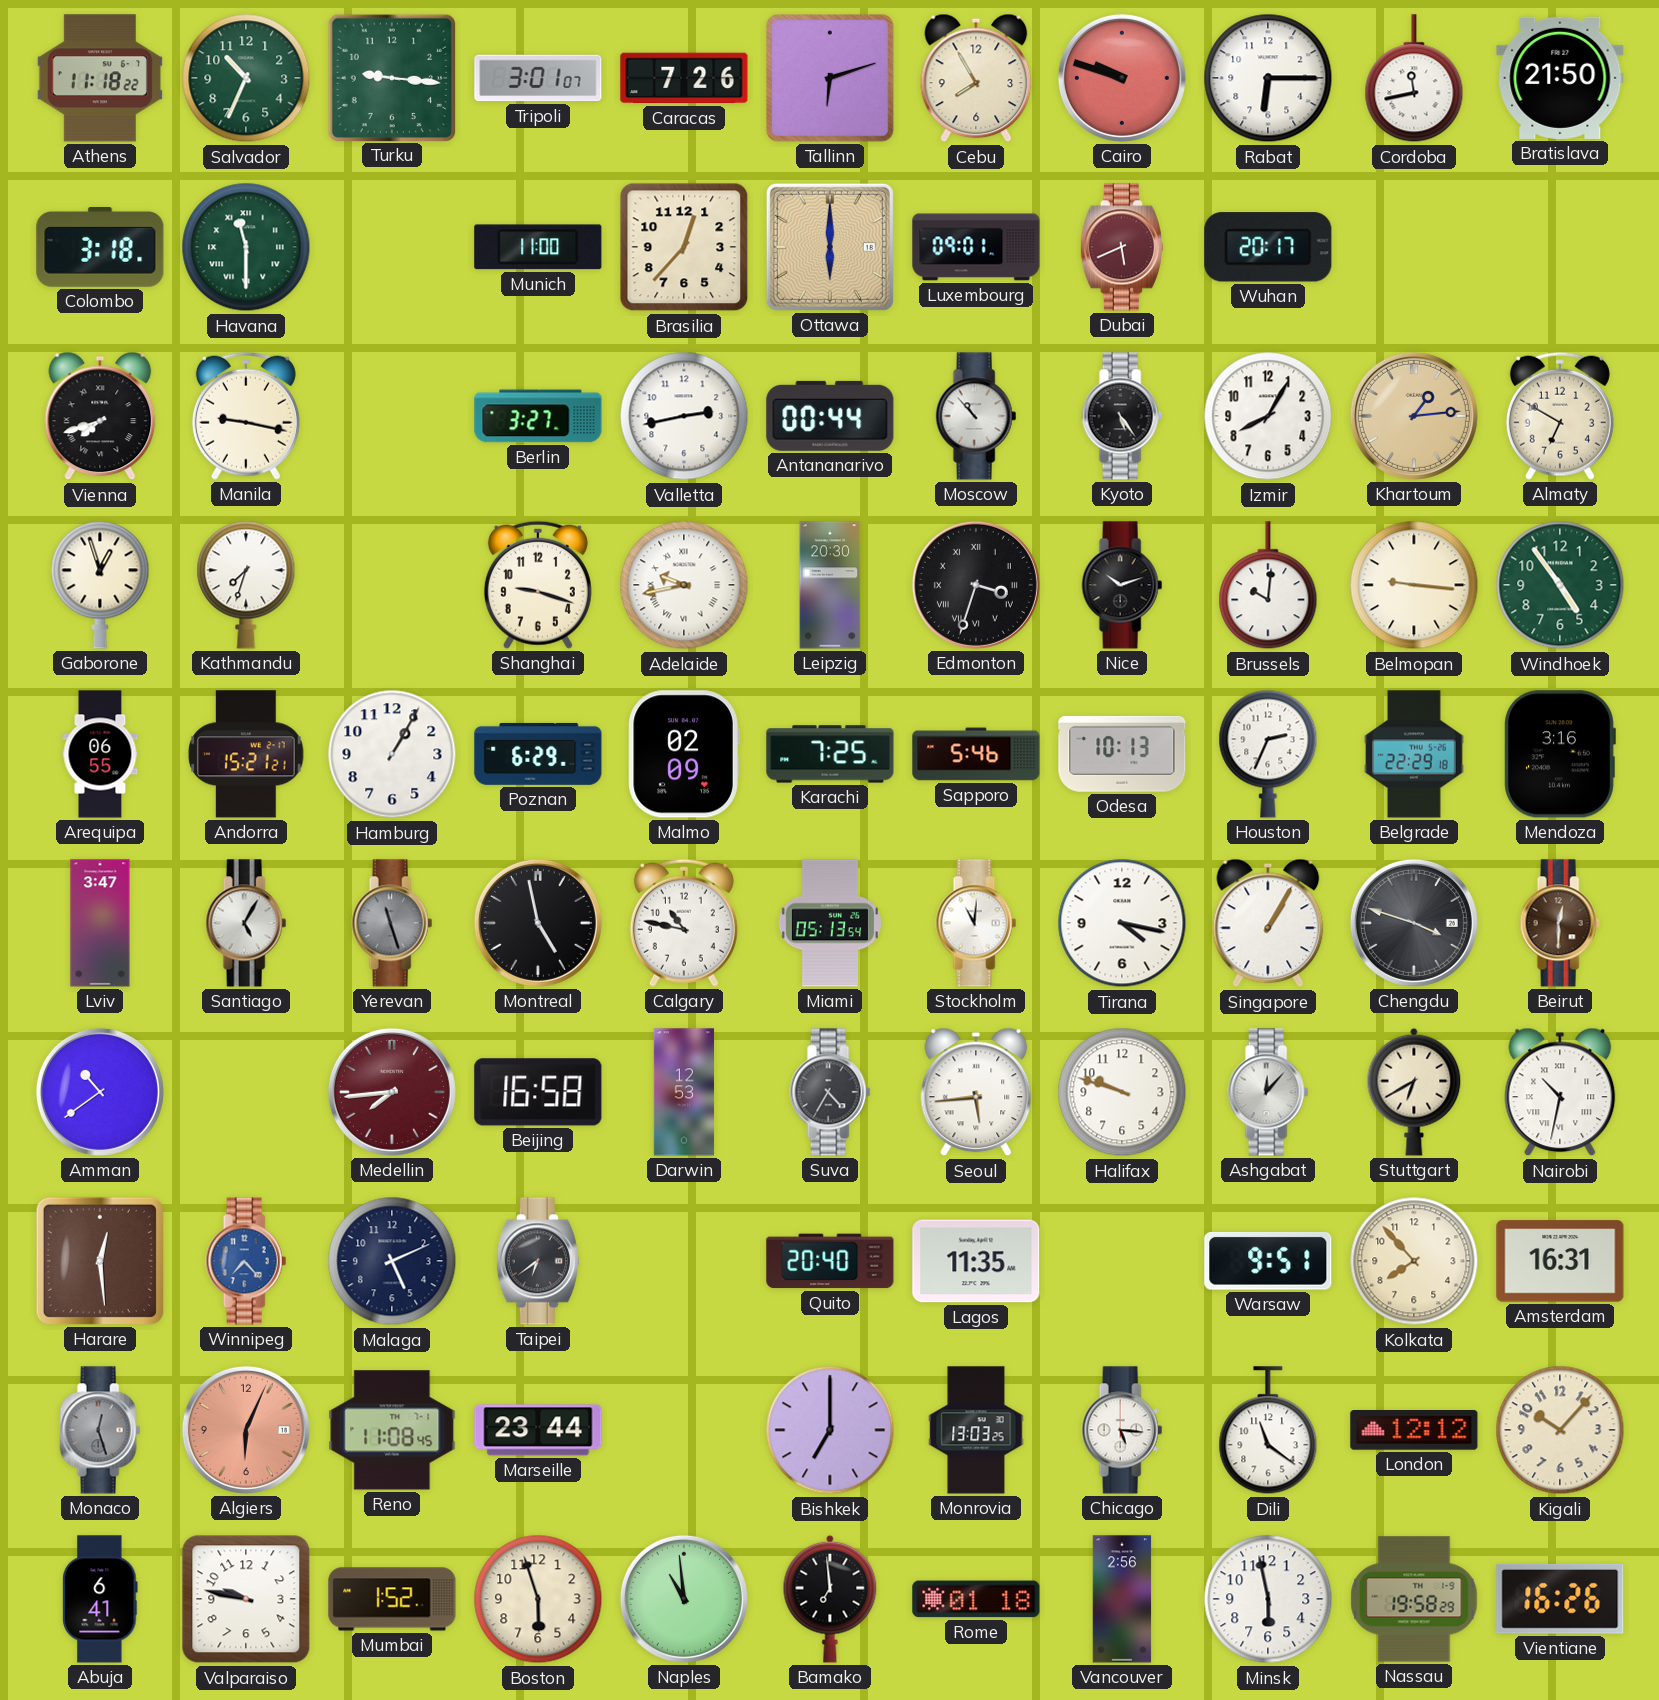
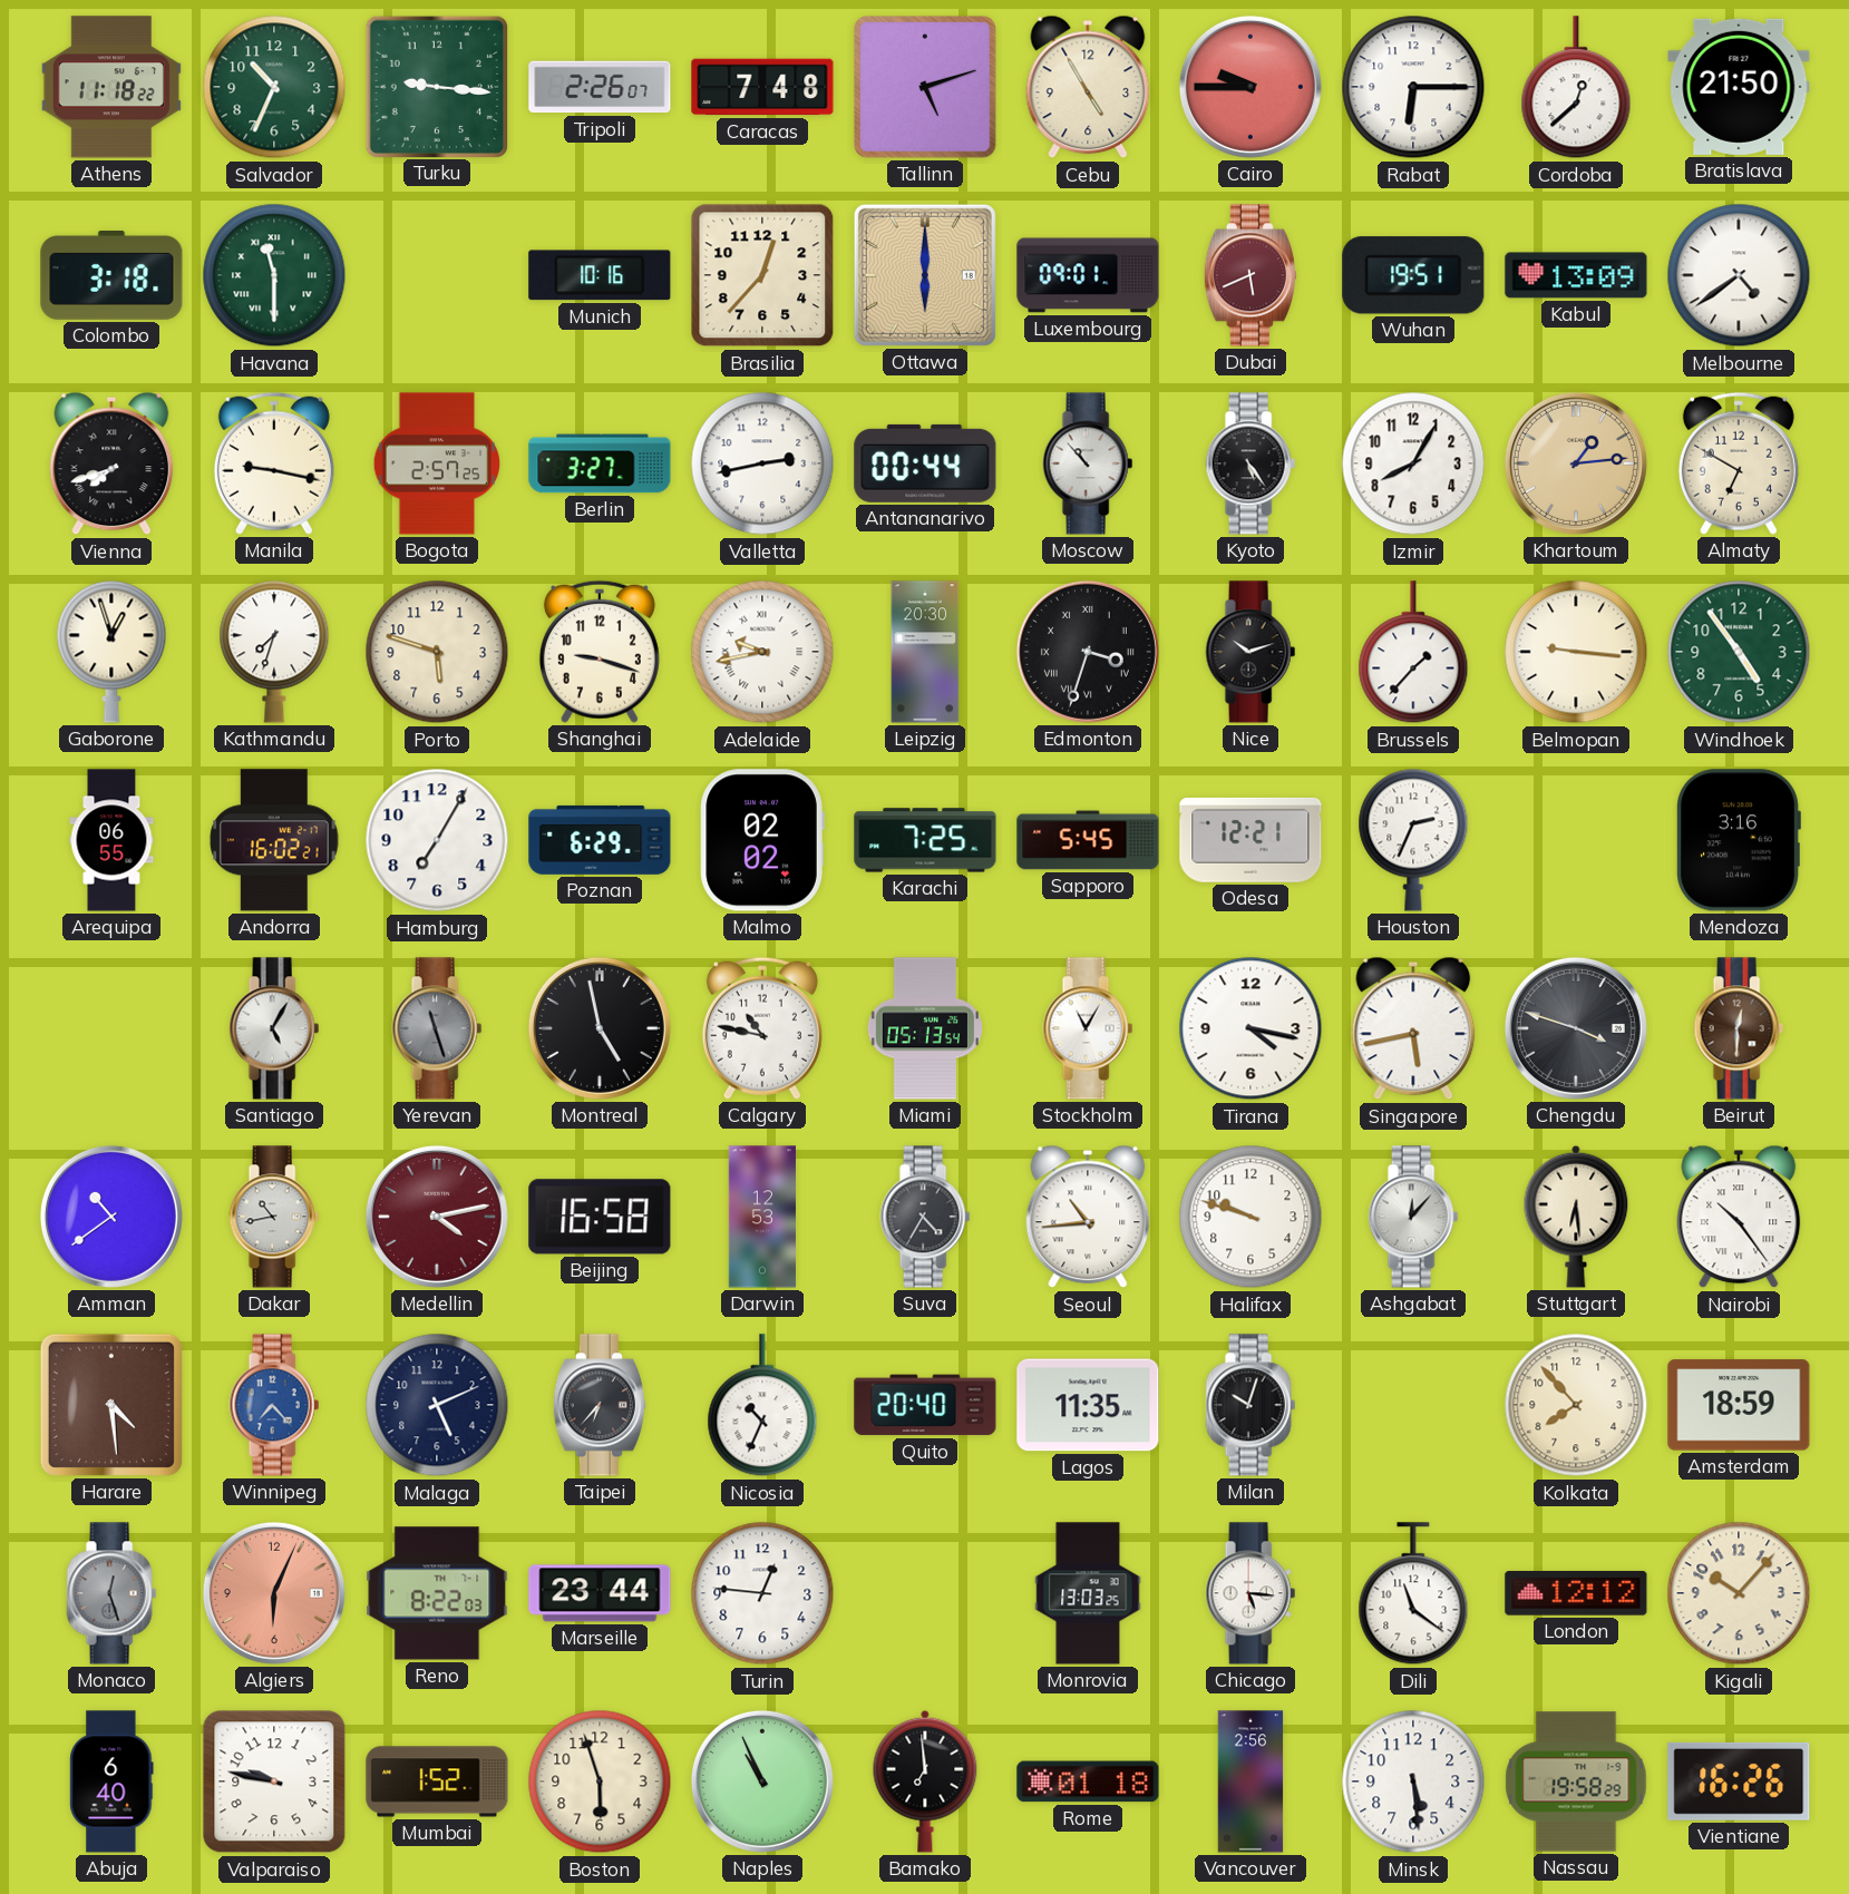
Tripoli: 3:01 -> 2:26 (600, 87)
Caracas: 7:26 -> 7:48 (762, 87)
Tallinn: 6:12 -> 5:12 (926, 88)
Cebu: 7:55 -> 4:55 (1088, 87)
Cairo: 9:48 -> 9:45 (1250, 87)
Cordoba: 11:43 -> 12:38 (1576, 88)
Munich: 11:00 -> 10:16 (600, 275)
Wuhan: 20:17 -> 19:51 (1413, 275)
Kabul: none -> 13:09 (1576, 275)
Melbourne: none -> 4:39 (1739, 275)
Bogota: none -> 2:57 (437, 463)
Porto: none -> 5:48 (437, 652)
Brussels: 10:01 -> 1:37 (1413, 653)
Andorra: 15:21 -> 16:02 (274, 840)
Hamburg: 1:05 -> 7:05 (437, 840)
Malmo: 02:09 -> 02:02 (762, 840)
Sapporo: 5:46 -> 5:45 (1088, 840)
Odesa: 10:13 -> 12:21 (1250, 840)
Belgrade: 22:29 -> none (1414, 754)
Lviv: 3:47 -> none (100, 923)
Stockholm: 11:01 -> 11:05 (1088, 1028)
Singapore: 1:05 -> 5:43 (1413, 1028)
Dakar: none -> 10:43 (274, 1217)
Medellin: 7:44 -> 4:13 (437, 1217)
Seoul: 5:44 -> 10:44 (1088, 1217)
Stuttgart: 6:40 -> 6:29 (1576, 1217)
Nairobi: 10:32 -> 10:24 (1739, 1217)
Harare: 12:29 -> 4:29 (111, 1405)
Taipei: 6:39 -> 6:37 (600, 1405)
Nicosia: none -> 10:34 (762, 1406)
Milan: none -> 10:03 (1250, 1405)
Warsaw: 9:51 -> none (1268, 1261)
Amsterdam: 16:31 -> 18:59 (1739, 1405)
Reno: 11:08 -> 8:22 (437, 1593)
Turin: none -> 12:46 (762, 1593)
Bishkek: 7:00 -> none (830, 1430)
Abuja: 6:41 -> 6:40 (111, 1781)
Naples: 10:59 -> 10:56 (762, 1781)
Minsk: 5:58 -> 5:29 (1413, 1781)
